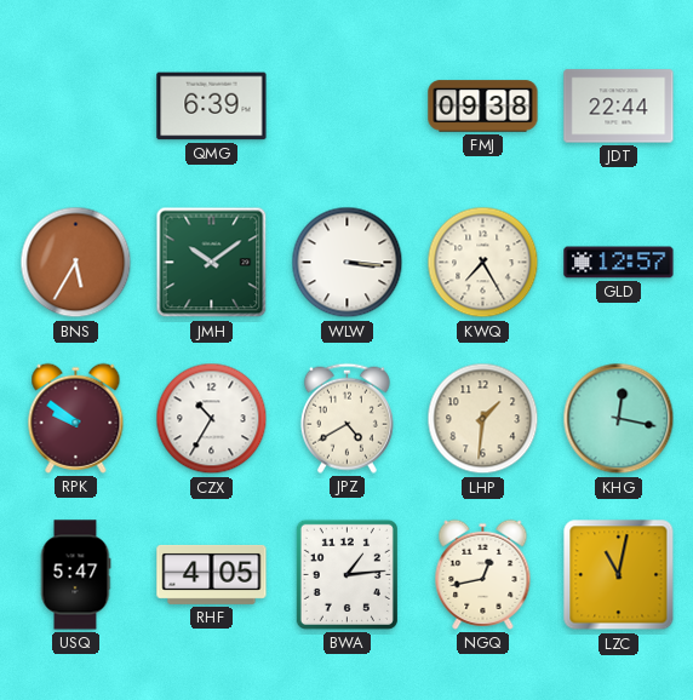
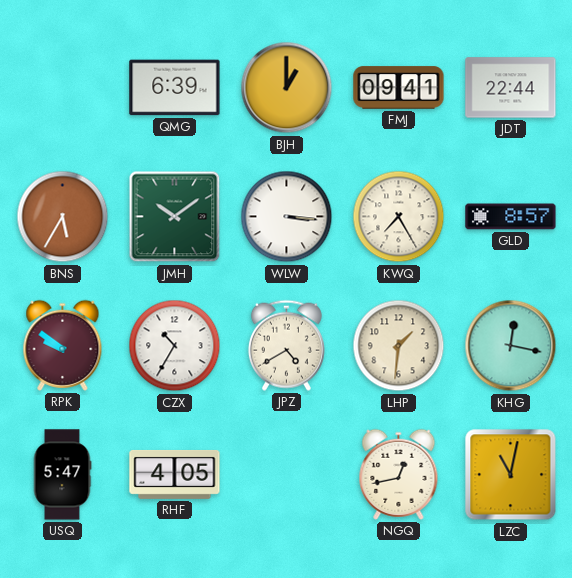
BJH: none -> 1:00 (287, 88)
FMJ: 09:38 -> 09:41 (399, 88)
GLD: 12:57 -> 8:57 (511, 217)
BWA: 1:14 -> none (346, 574)
